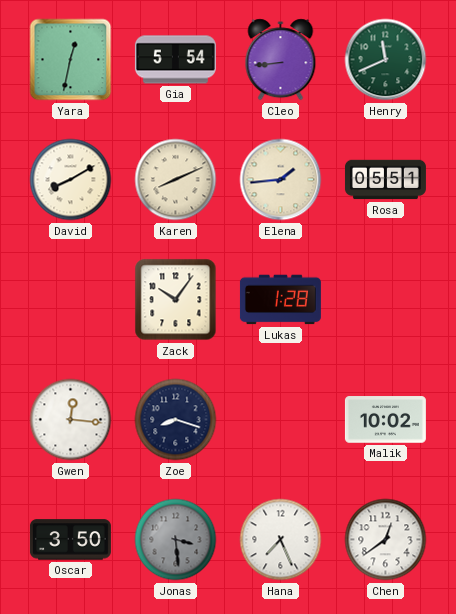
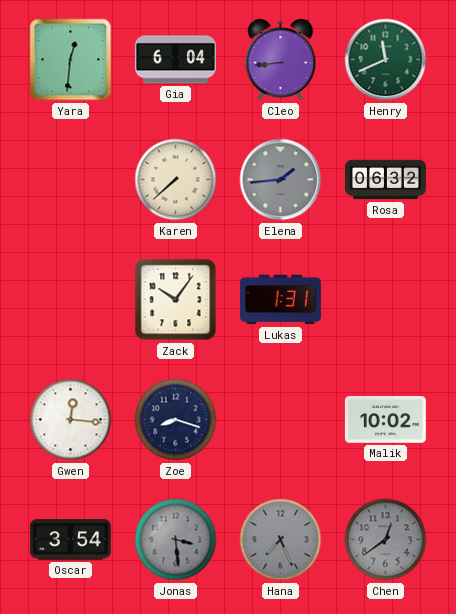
Yara: 12:32 -> 12:31 (71, 60)
Gia: 5:54 -> 6:04 (175, 60)
David: 8:10 -> none (71, 180)
Karen: 8:11 -> 7:38 (176, 180)
Elena dial: cream -> grey (281, 180)
Rosa: 05:51 -> 06:32 (385, 180)
Lukas: 1:28 -> 1:31 (280, 300)
Oscar: 3:50 -> 3:54 (70, 540)
Hana dial: white -> grey (281, 540)
Chen dial: white -> grey (386, 540)
